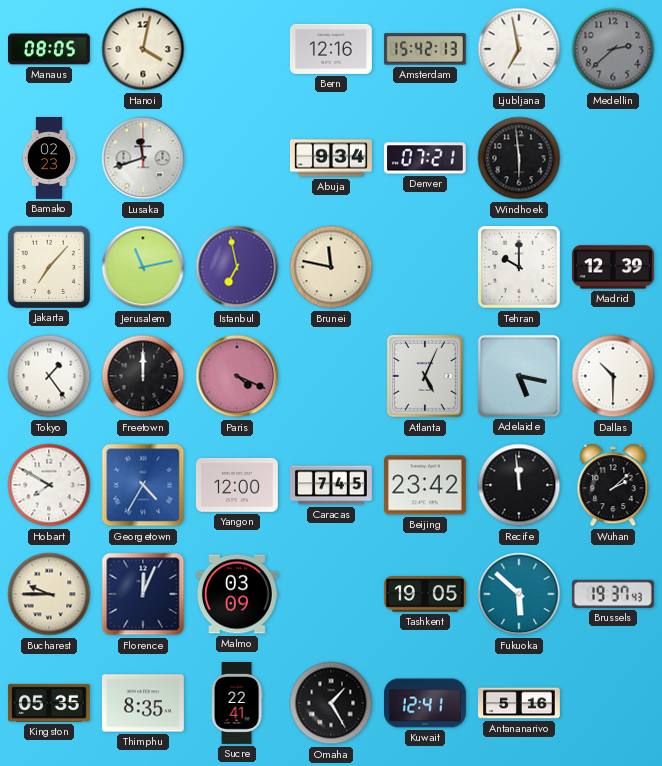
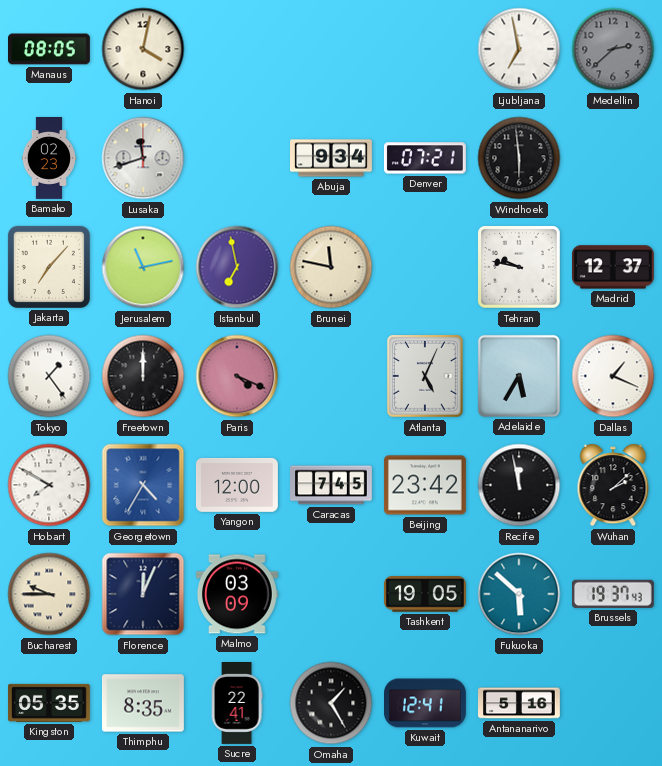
Bern: 12:16 -> none (331, 49)
Amsterdam: 15:42 -> none (425, 49)
Tehran: 10:00 -> 9:47 (520, 268)
Madrid: 12:39 -> 12:37 (613, 267)
Adelaide: 5:17 -> 5:35 (519, 376)
Dallas: 10:30 -> 1:19 (613, 376)
Recife: 11:59 -> 11:58 (519, 485)
